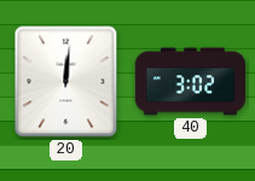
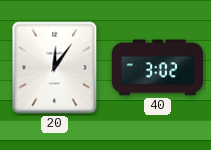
20: 12:01 -> 12:06 (55, 68)
